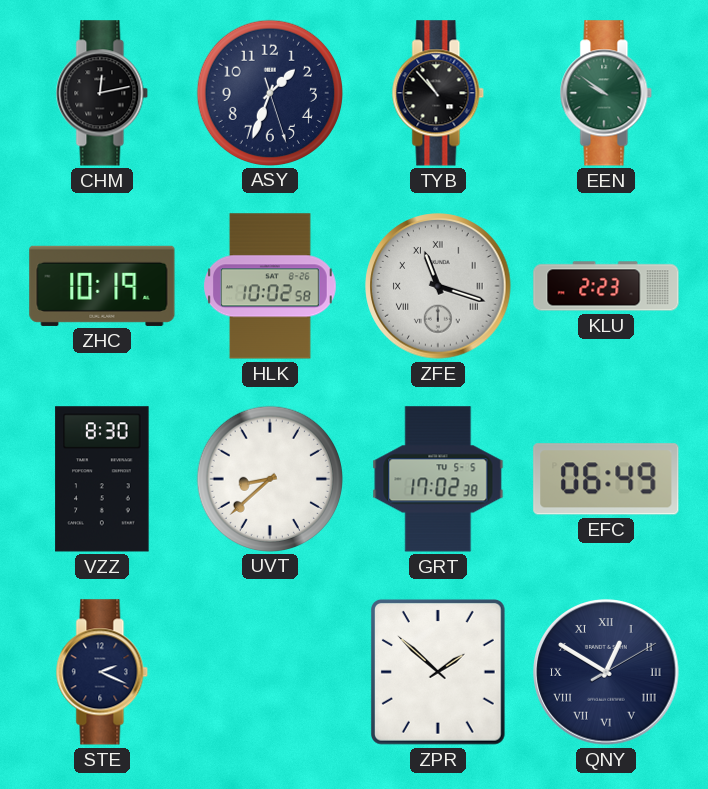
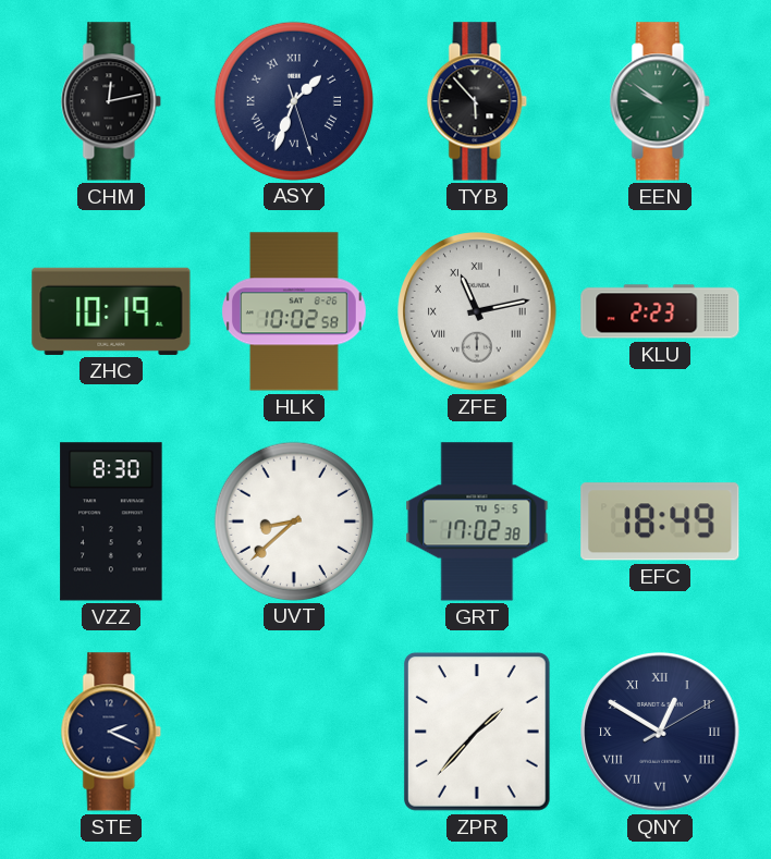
ASY numerals: Arabic -> Roman (293, 100)
TYB: 10:53 -> 5:53 (477, 101)
ZFE: 11:18 -> 11:13 (477, 311)
EFC: 06:49 -> 18:49 (660, 521)
ZPR: 1:52 -> 1:37 (477, 732)
